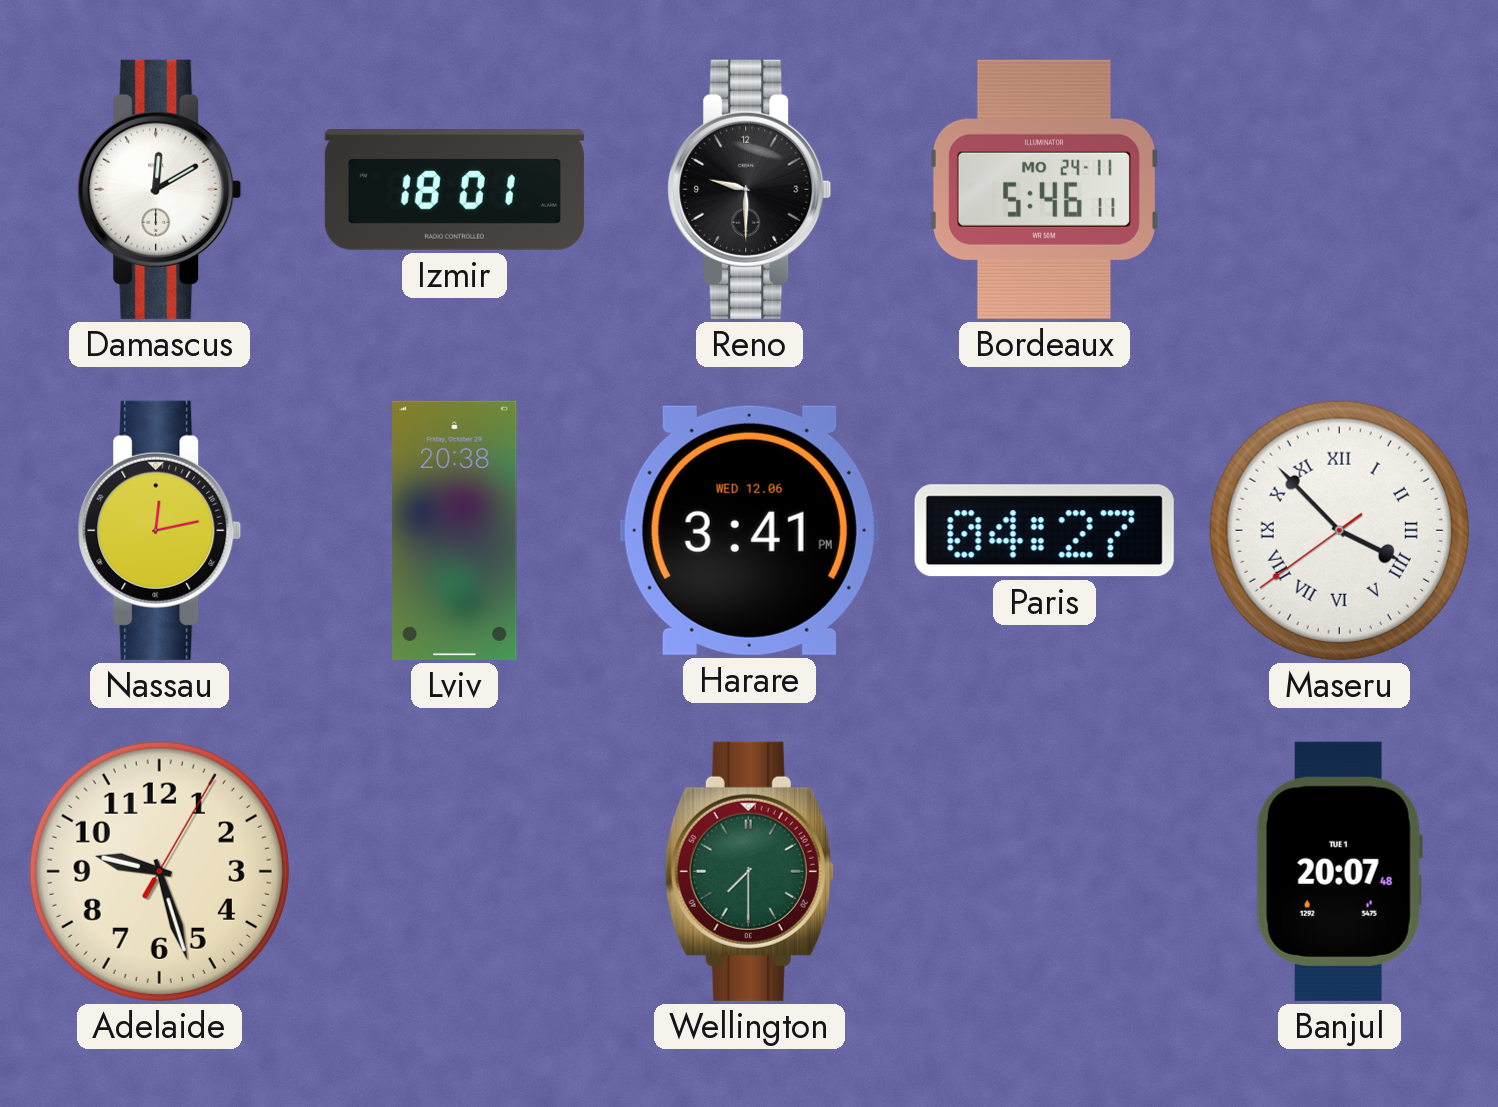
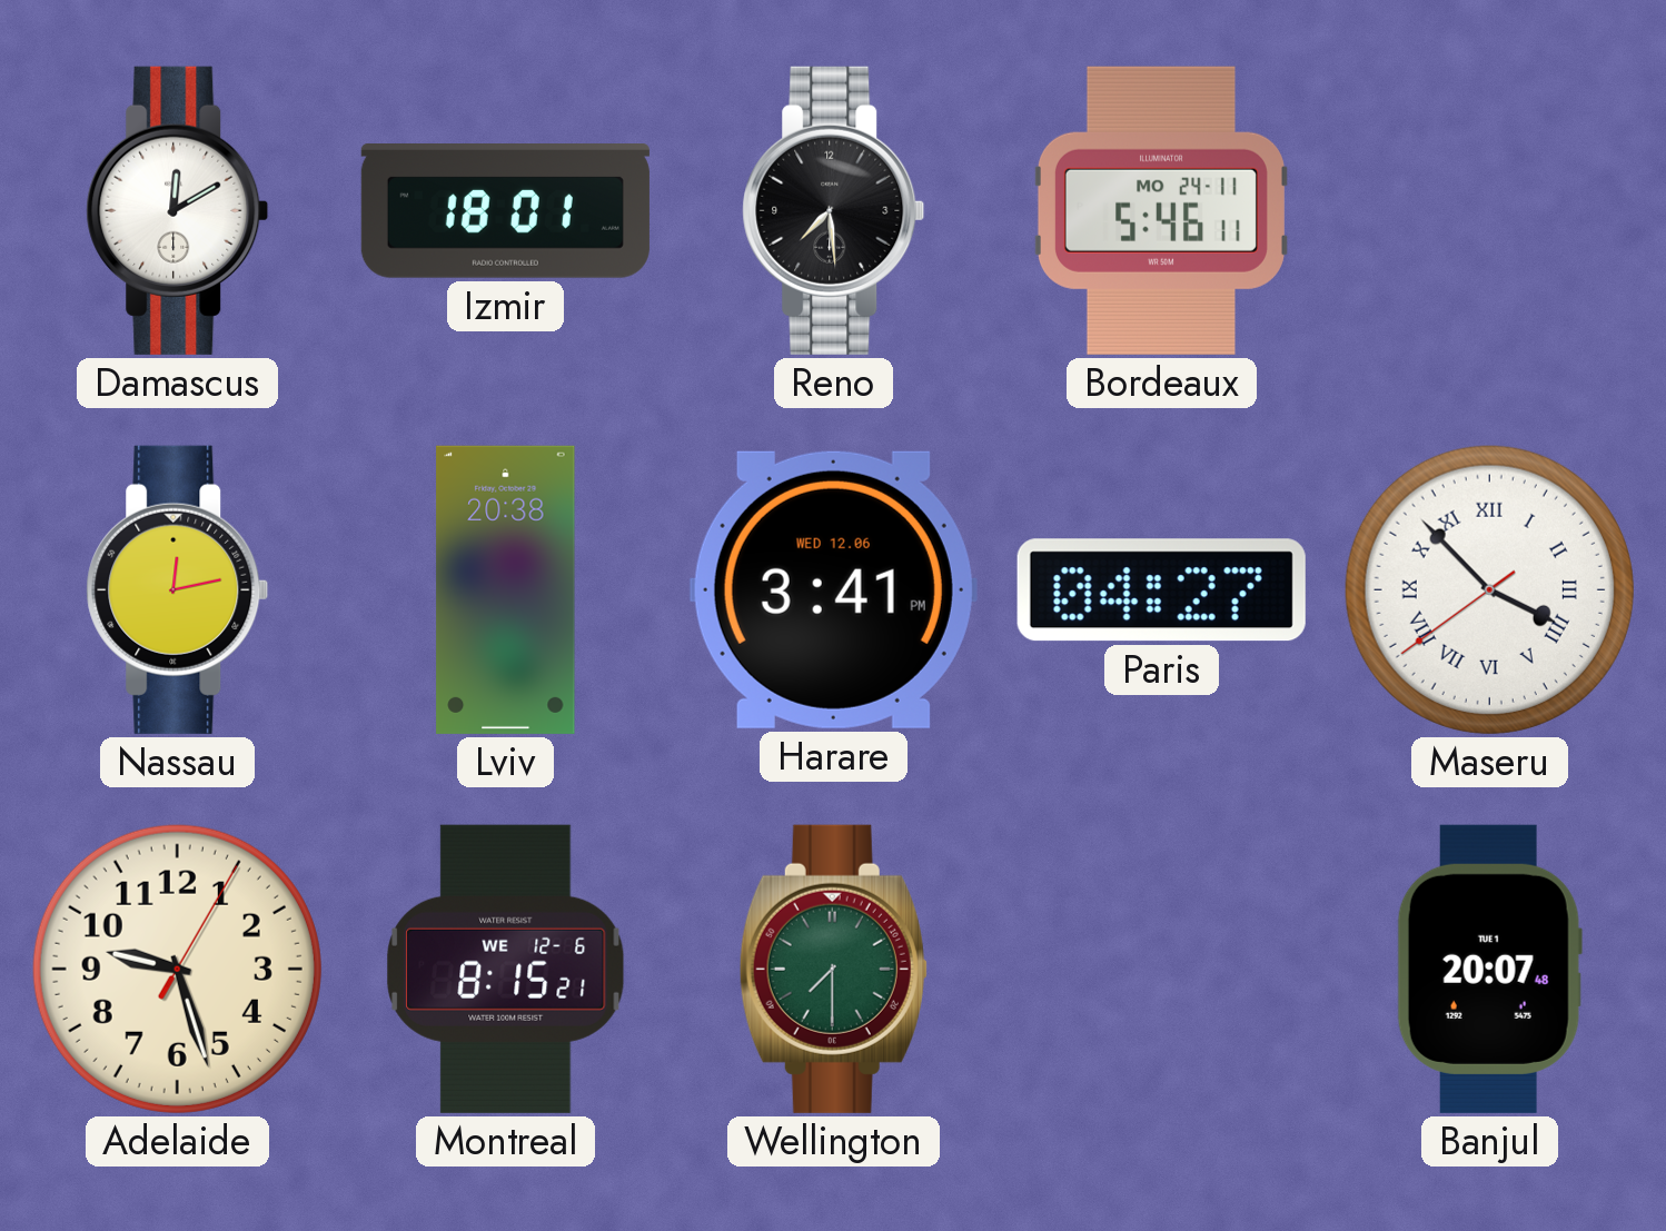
Reno: 9:30 -> 7:29 (834, 210)
Montreal: none -> 8:15 (506, 969)
